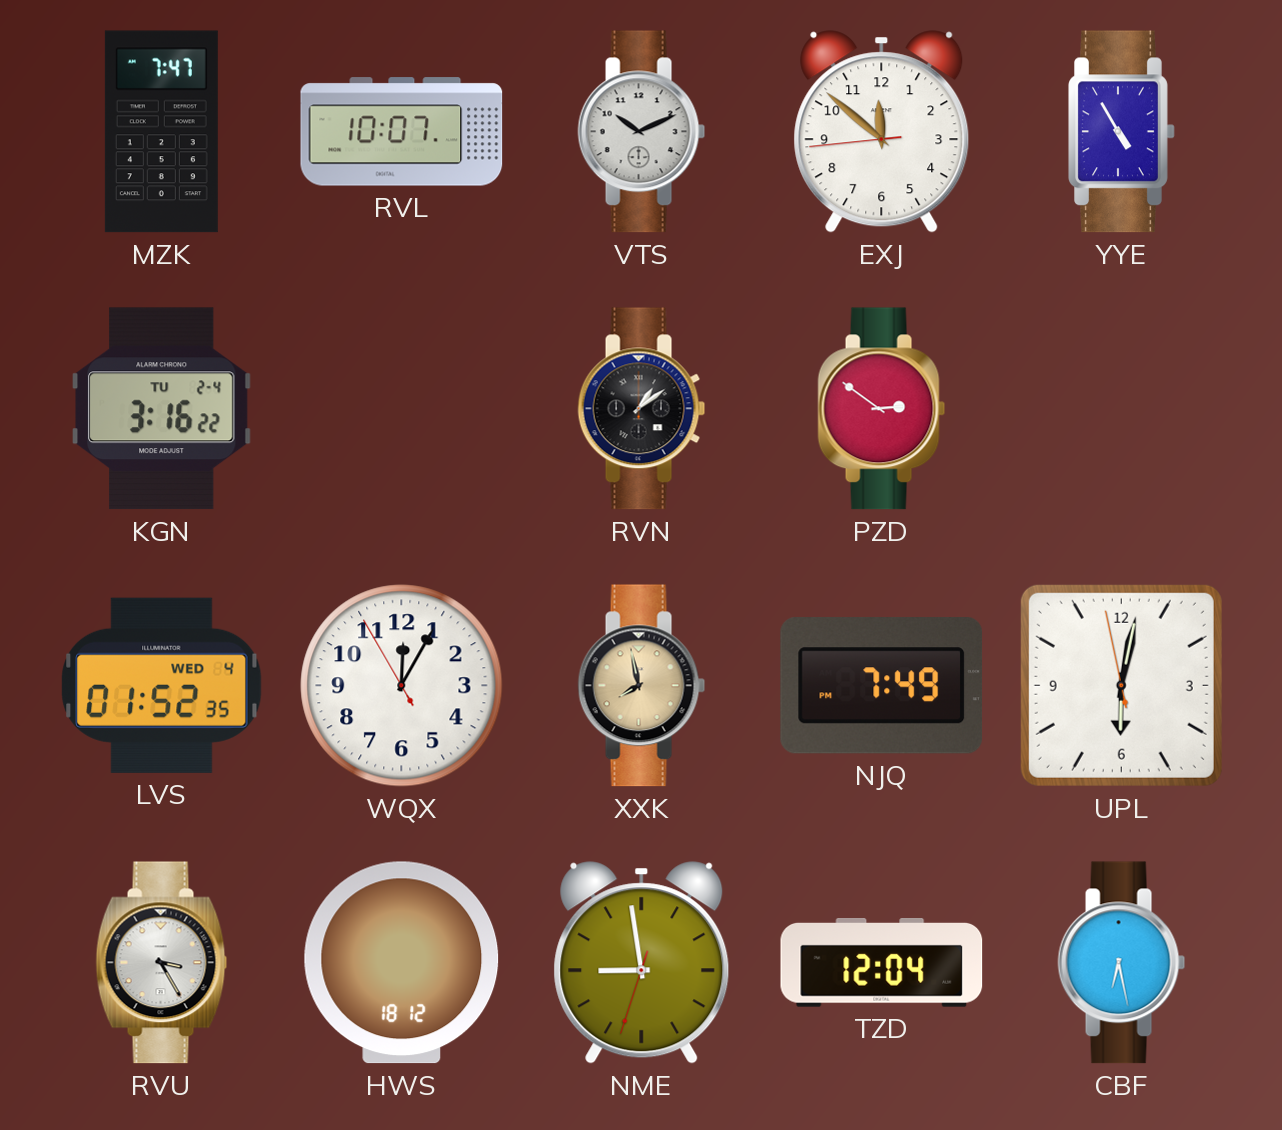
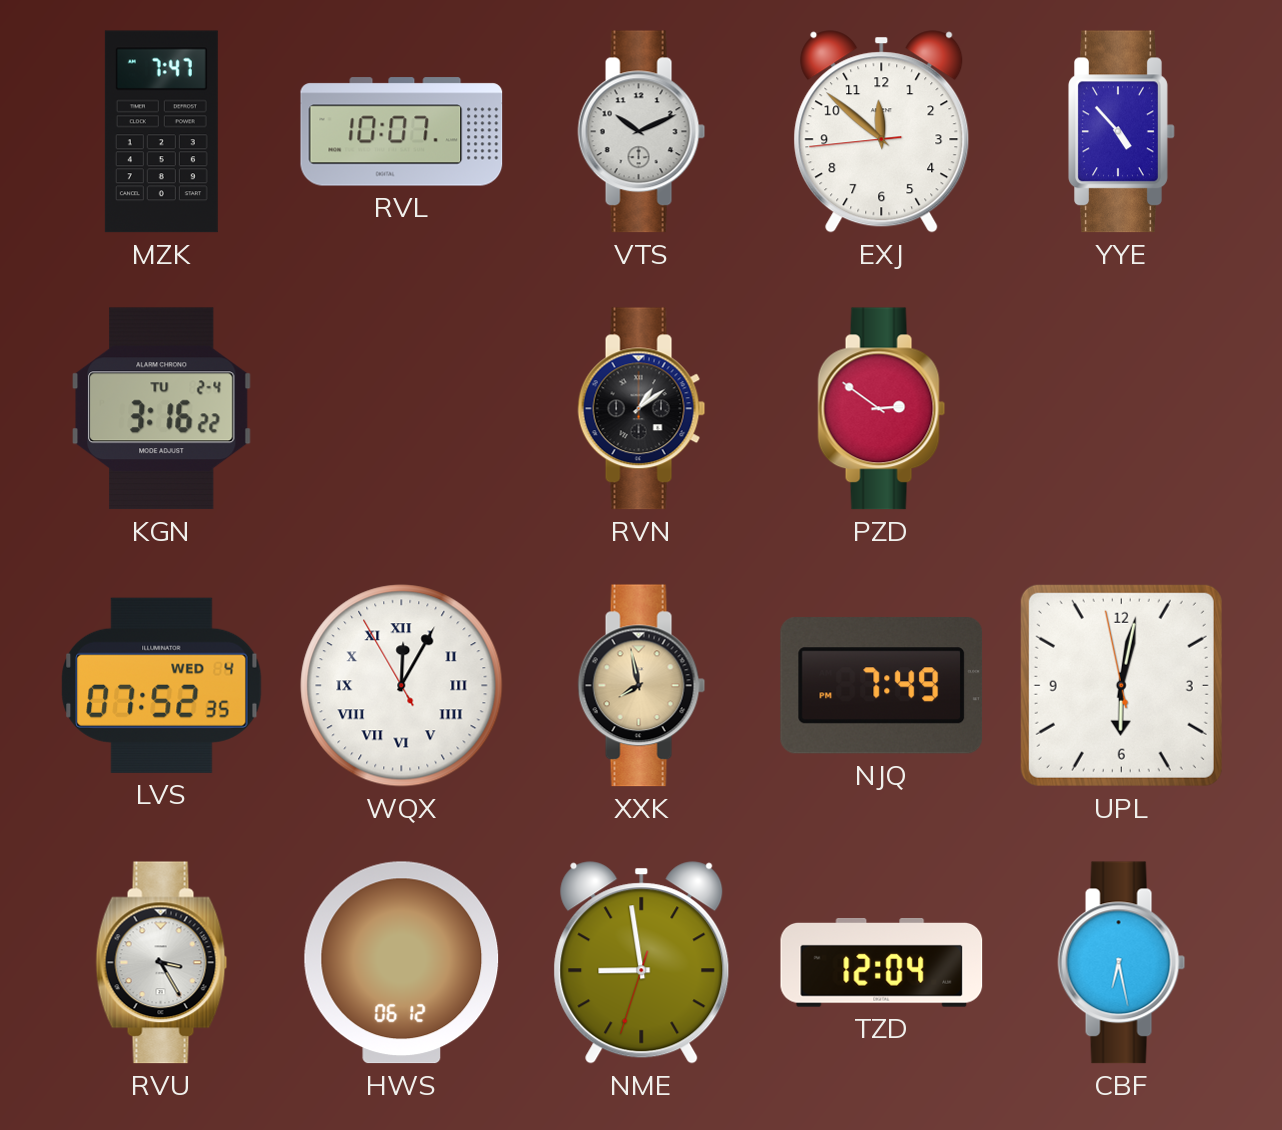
YYE: 4:55 -> 4:53 (1122, 132)
LVS: 01:52 -> 07:52 (162, 685)
WQX numerals: Arabic -> Roman (402, 686)
HWS: 18:12 -> 06:12 (402, 963)
